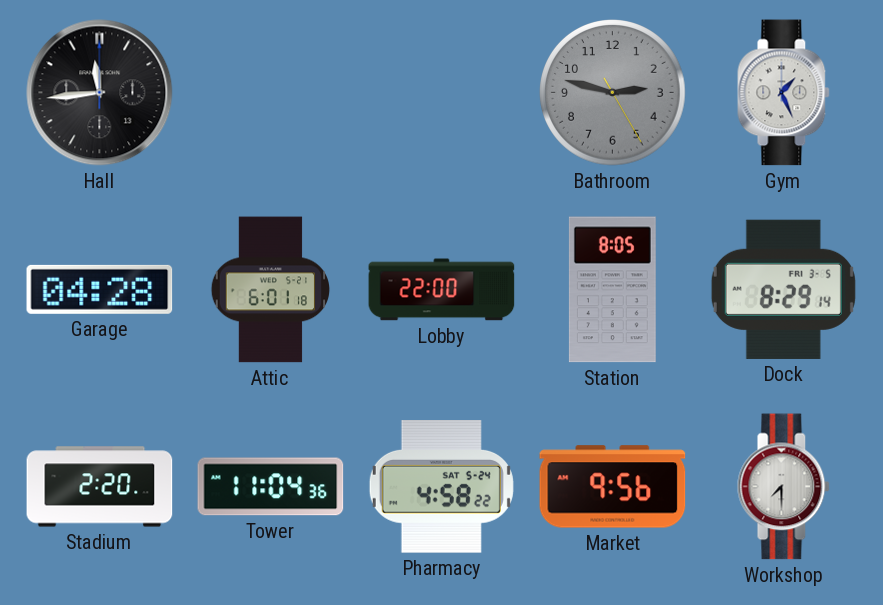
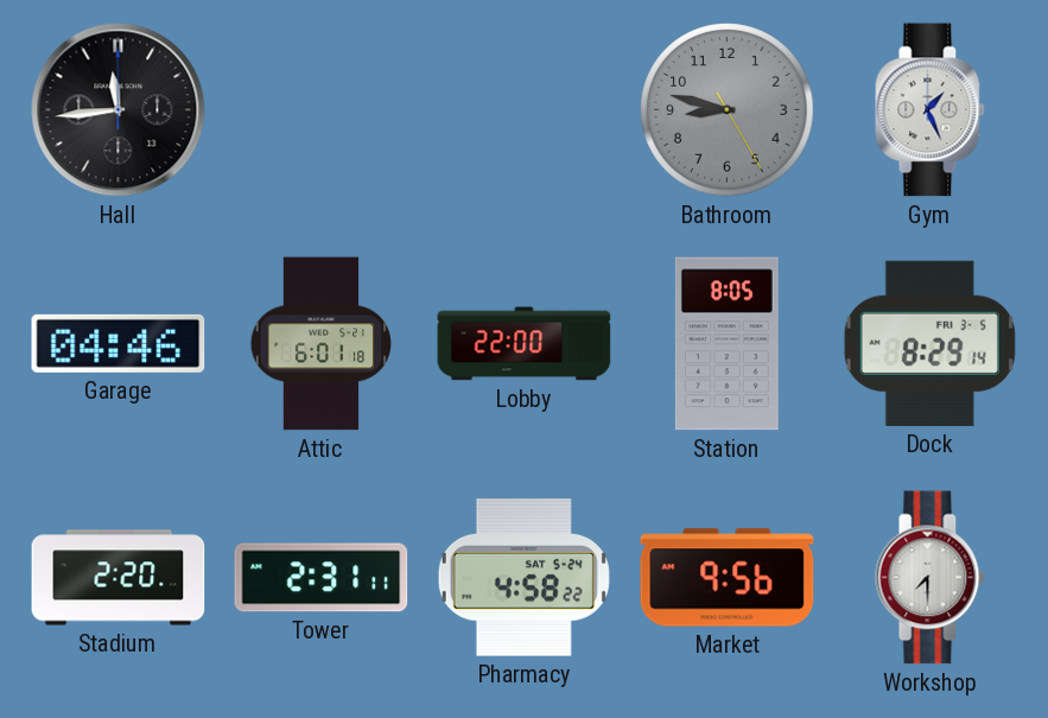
Bathroom: 2:47 -> 8:47 (728, 110)
Garage: 04:28 -> 04:46 (119, 343)
Tower: 11:04 -> 2:31 (322, 578)
